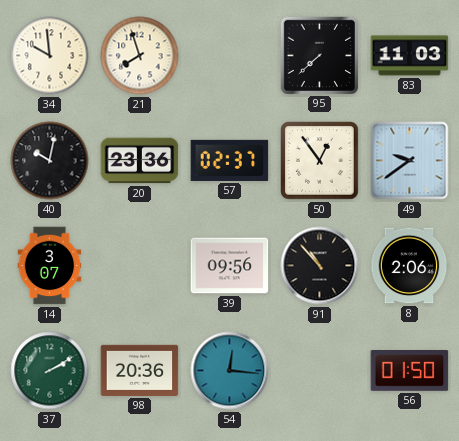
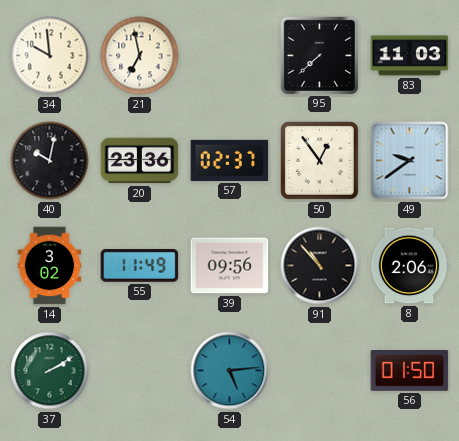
21: 7:57 -> 6:58 (140, 56)
14: 3:07 -> 3:02 (50, 266)
55: none -> 11:49 (140, 266)
98: 20:36 -> none (140, 370)
54: 12:16 -> 5:14 (230, 371)
